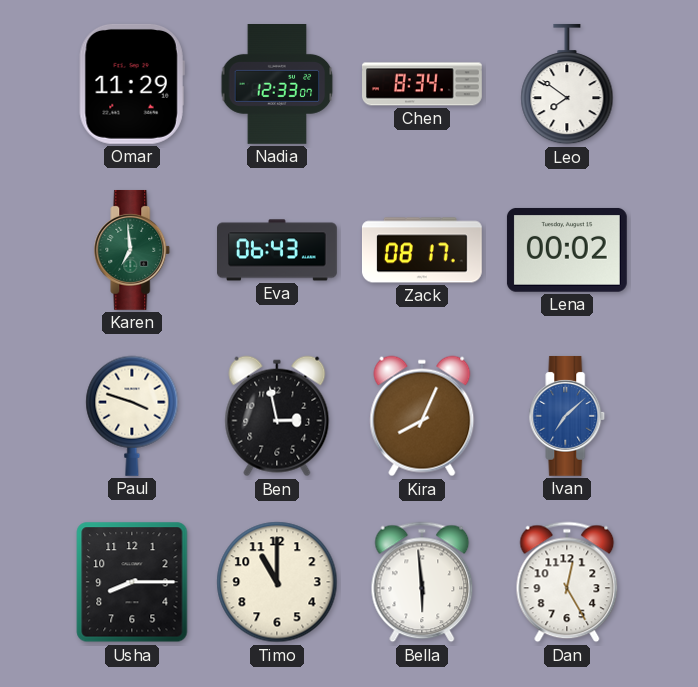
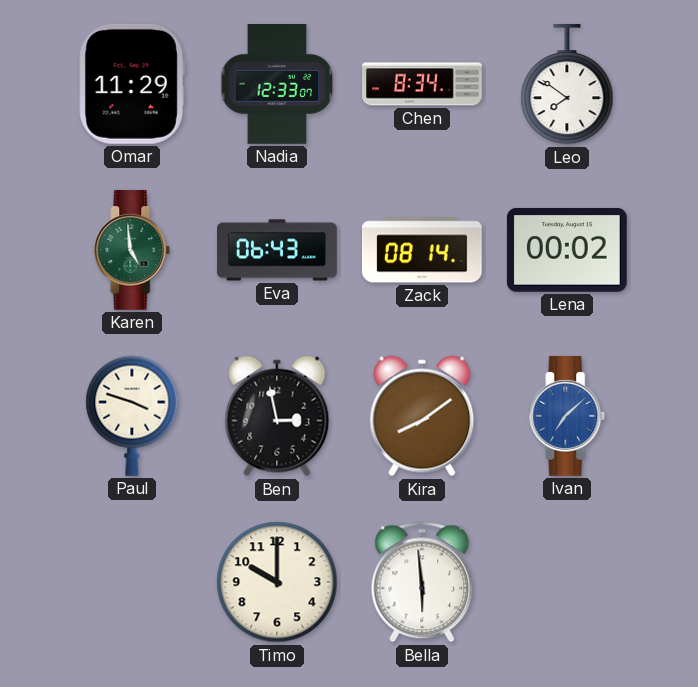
Karen: 6:59 -> 4:59 (132, 250)
Zack: 08:17 -> 08:14 (422, 250)
Kira: 8:04 -> 8:09 (422, 416)
Usha: 8:15 -> none (132, 582)
Timo: 11:00 -> 10:00 (277, 582)
Dan: 12:25 -> none (567, 582)
